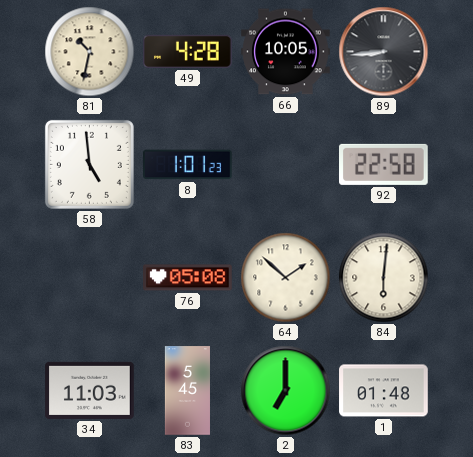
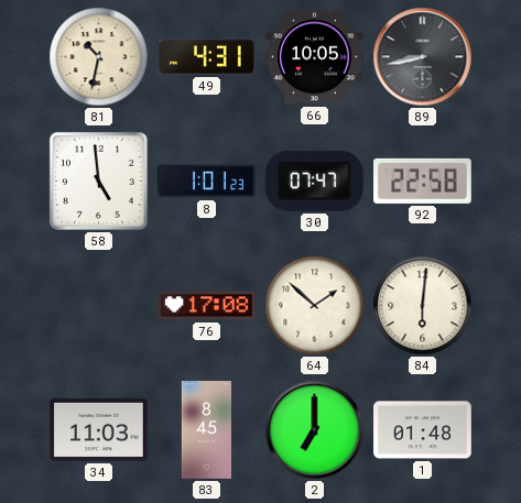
49: 4:28 -> 4:31 (207, 56)
89: 8:44 -> 8:43 (423, 57)
30: none -> 07:47 (314, 181)
76: 05:08 -> 17:08 (207, 306)
83: 5:45 -> 8:45 (206, 430)
